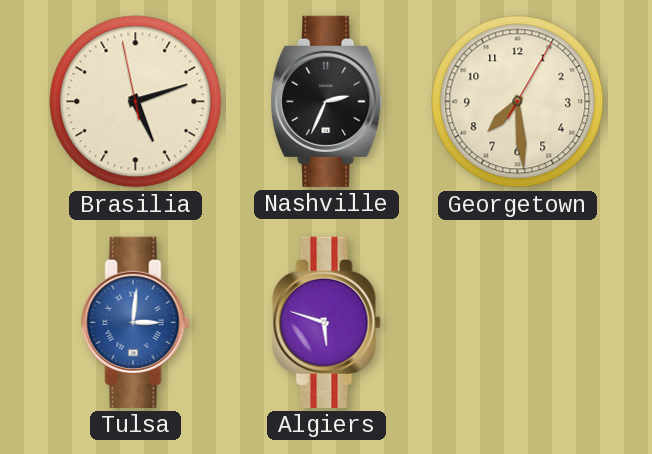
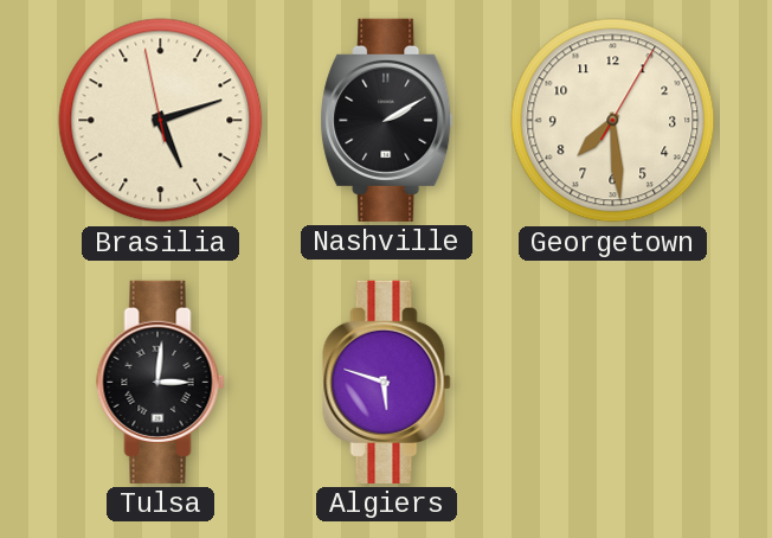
Nashville: 2:34 -> 2:10 (387, 120)
Tulsa dial: blue -> black (161, 382)
